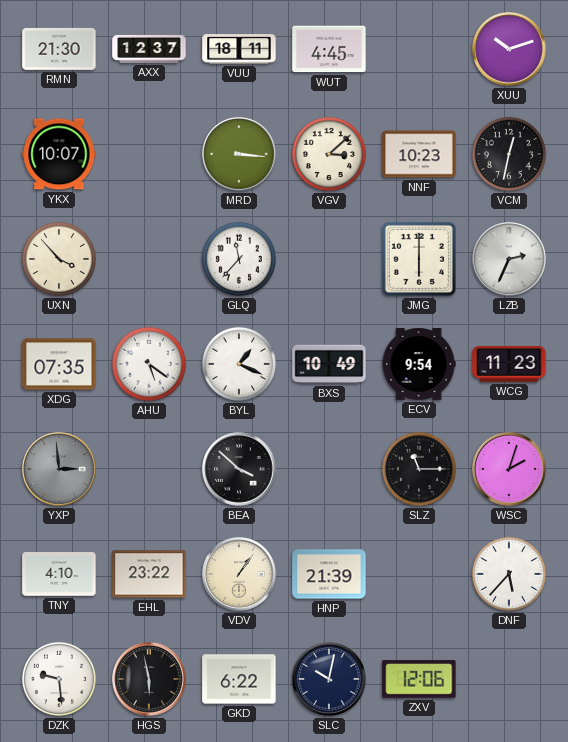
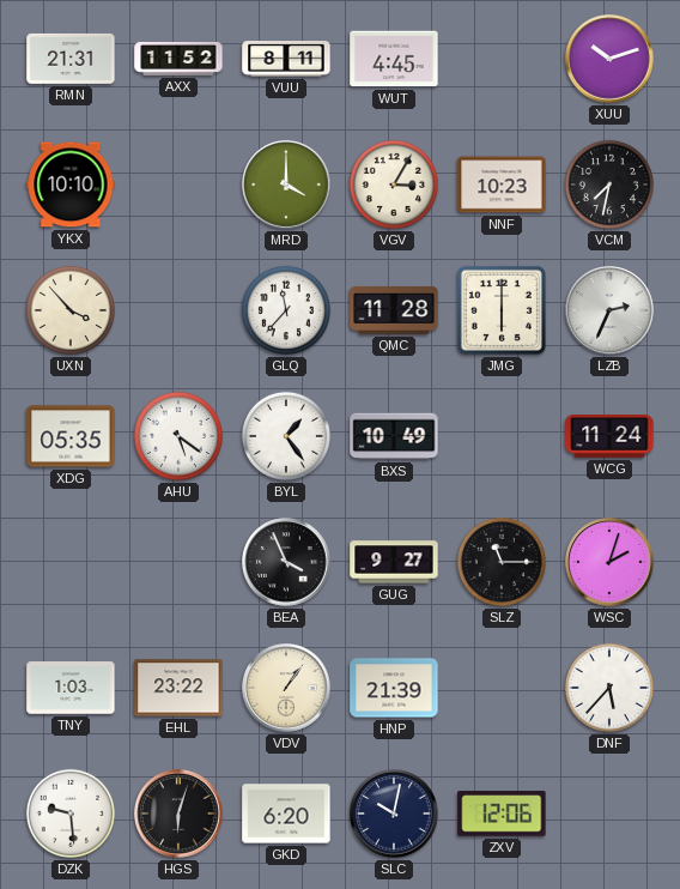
RMN: 21:30 -> 21:31 (71, 59)
AXX: 12:37 -> 11:52 (178, 59)
VUU: 18:11 -> 8:11 (286, 59)
YKX: 10:07 -> 10:10 (71, 185)
MRD: 3:16 -> 4:00 (286, 185)
VGV: 3:08 -> 3:05 (394, 185)
VCM: 12:32 -> 7:32 (609, 185)
QMC: none -> 11:28 (394, 310)
XDG: 07:35 -> 05:35 (71, 436)
BYL: 1:19 -> 1:24 (286, 436)
ECV: 9:54 -> none (419, 365)
WCG: 11:23 -> 11:24 (609, 436)
YXP: 2:59 -> none (59, 469)
BEA: 3:52 -> 3:56 (286, 562)
GUG: none -> 9:27 (394, 562)
TNY: 4:10 -> 1:03 (71, 688)
HGS: 5:58 -> 6:03 (178, 814)
GKD: 6:22 -> 6:20 (286, 814)
